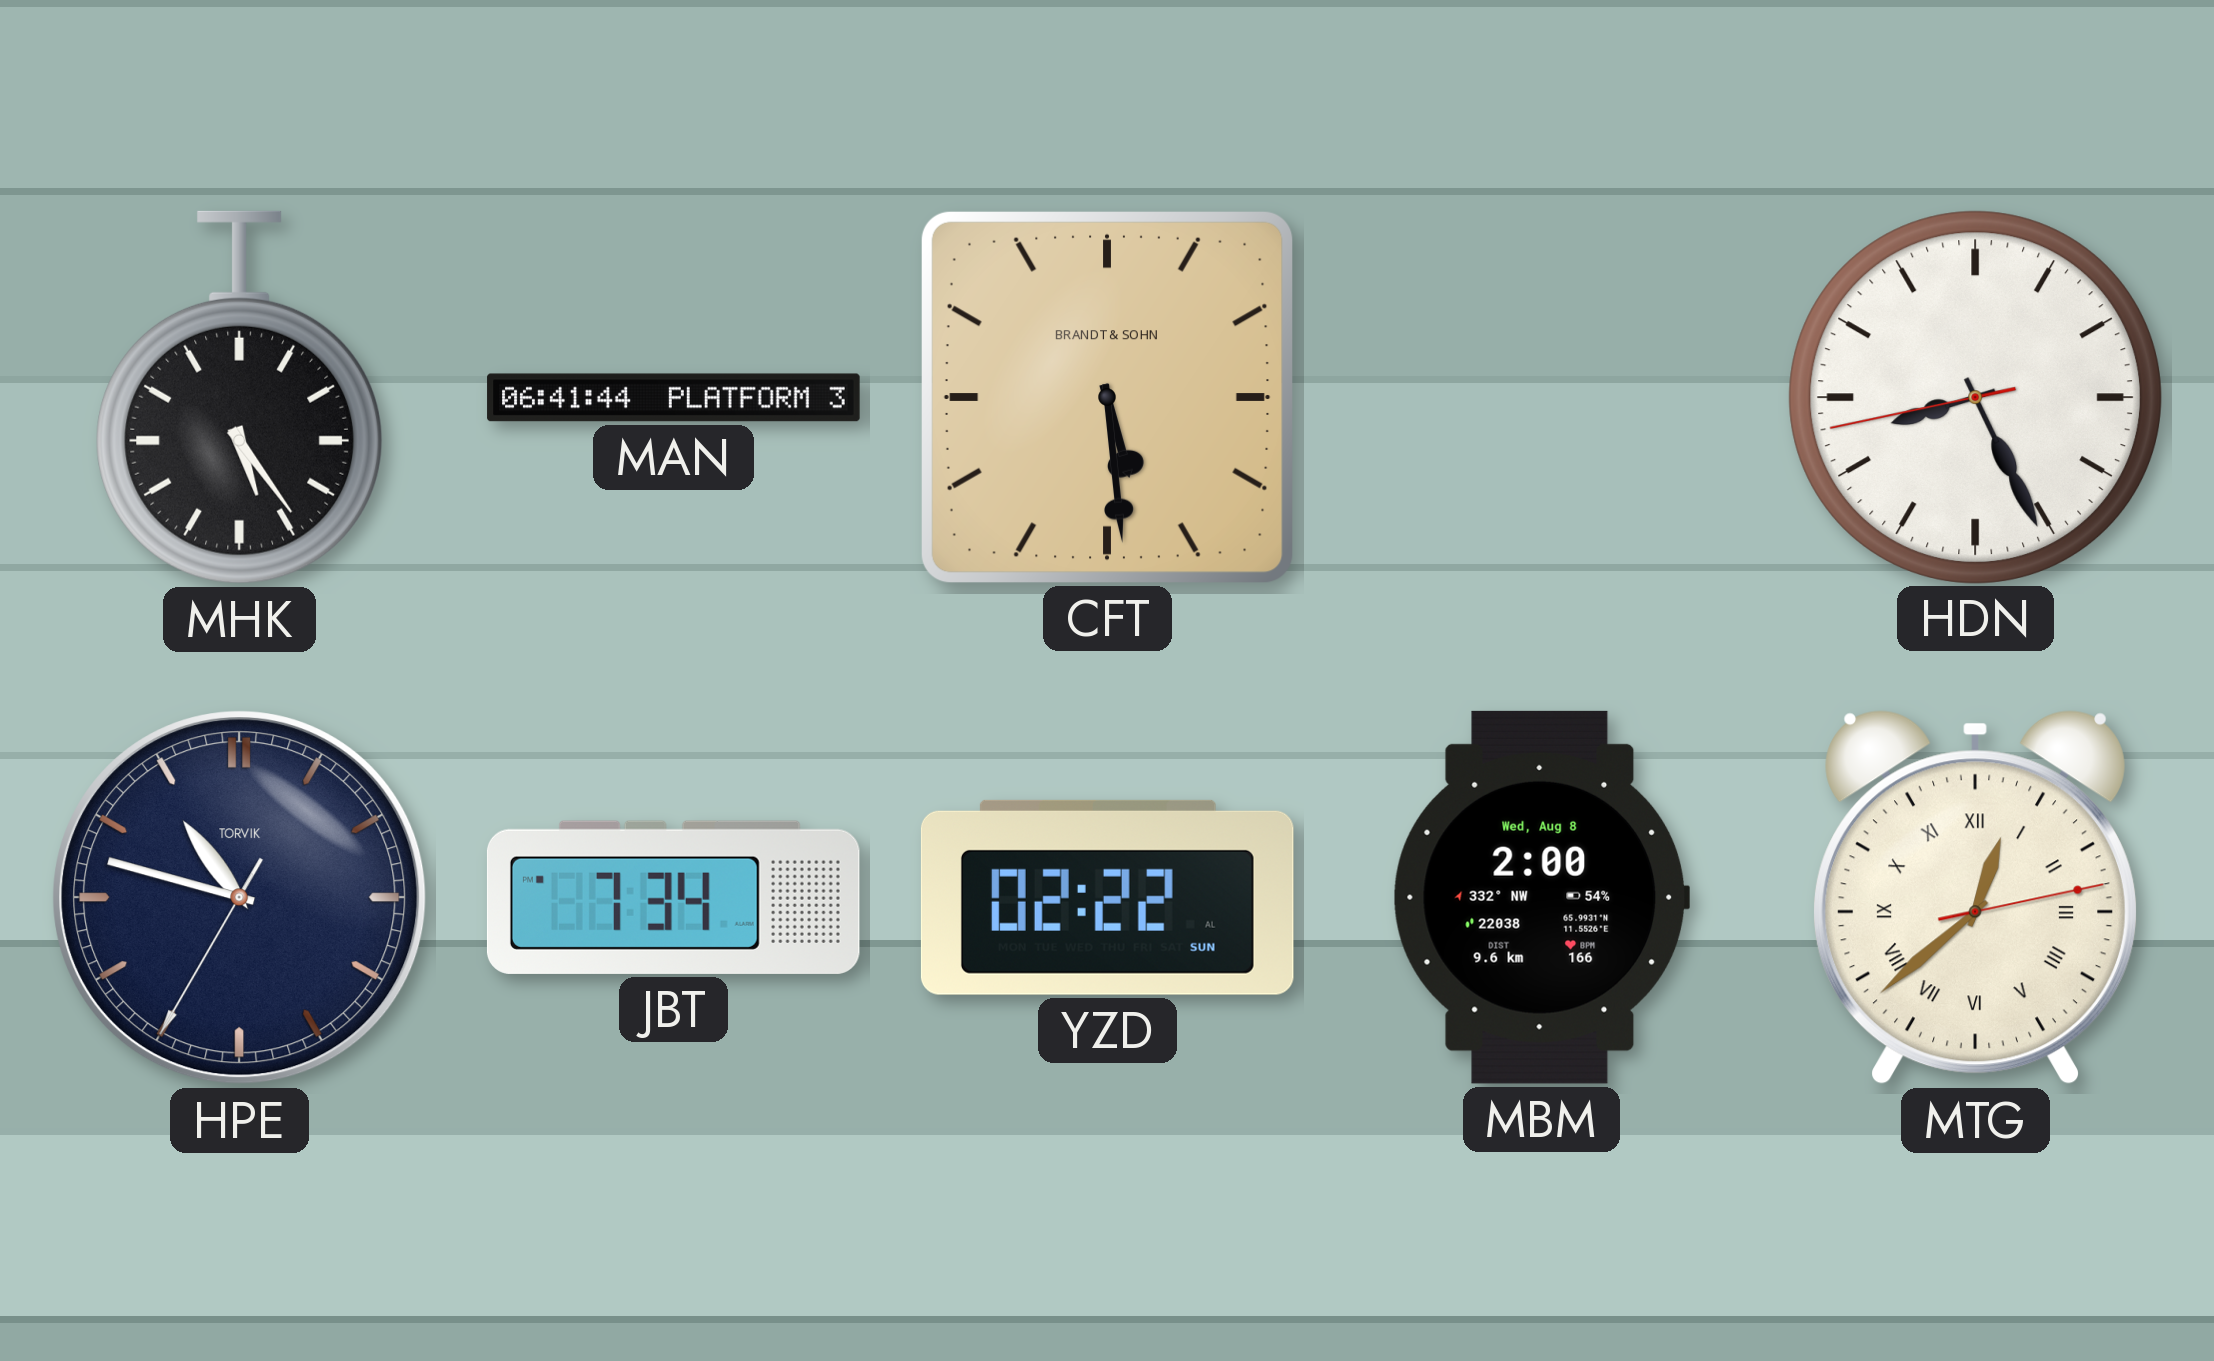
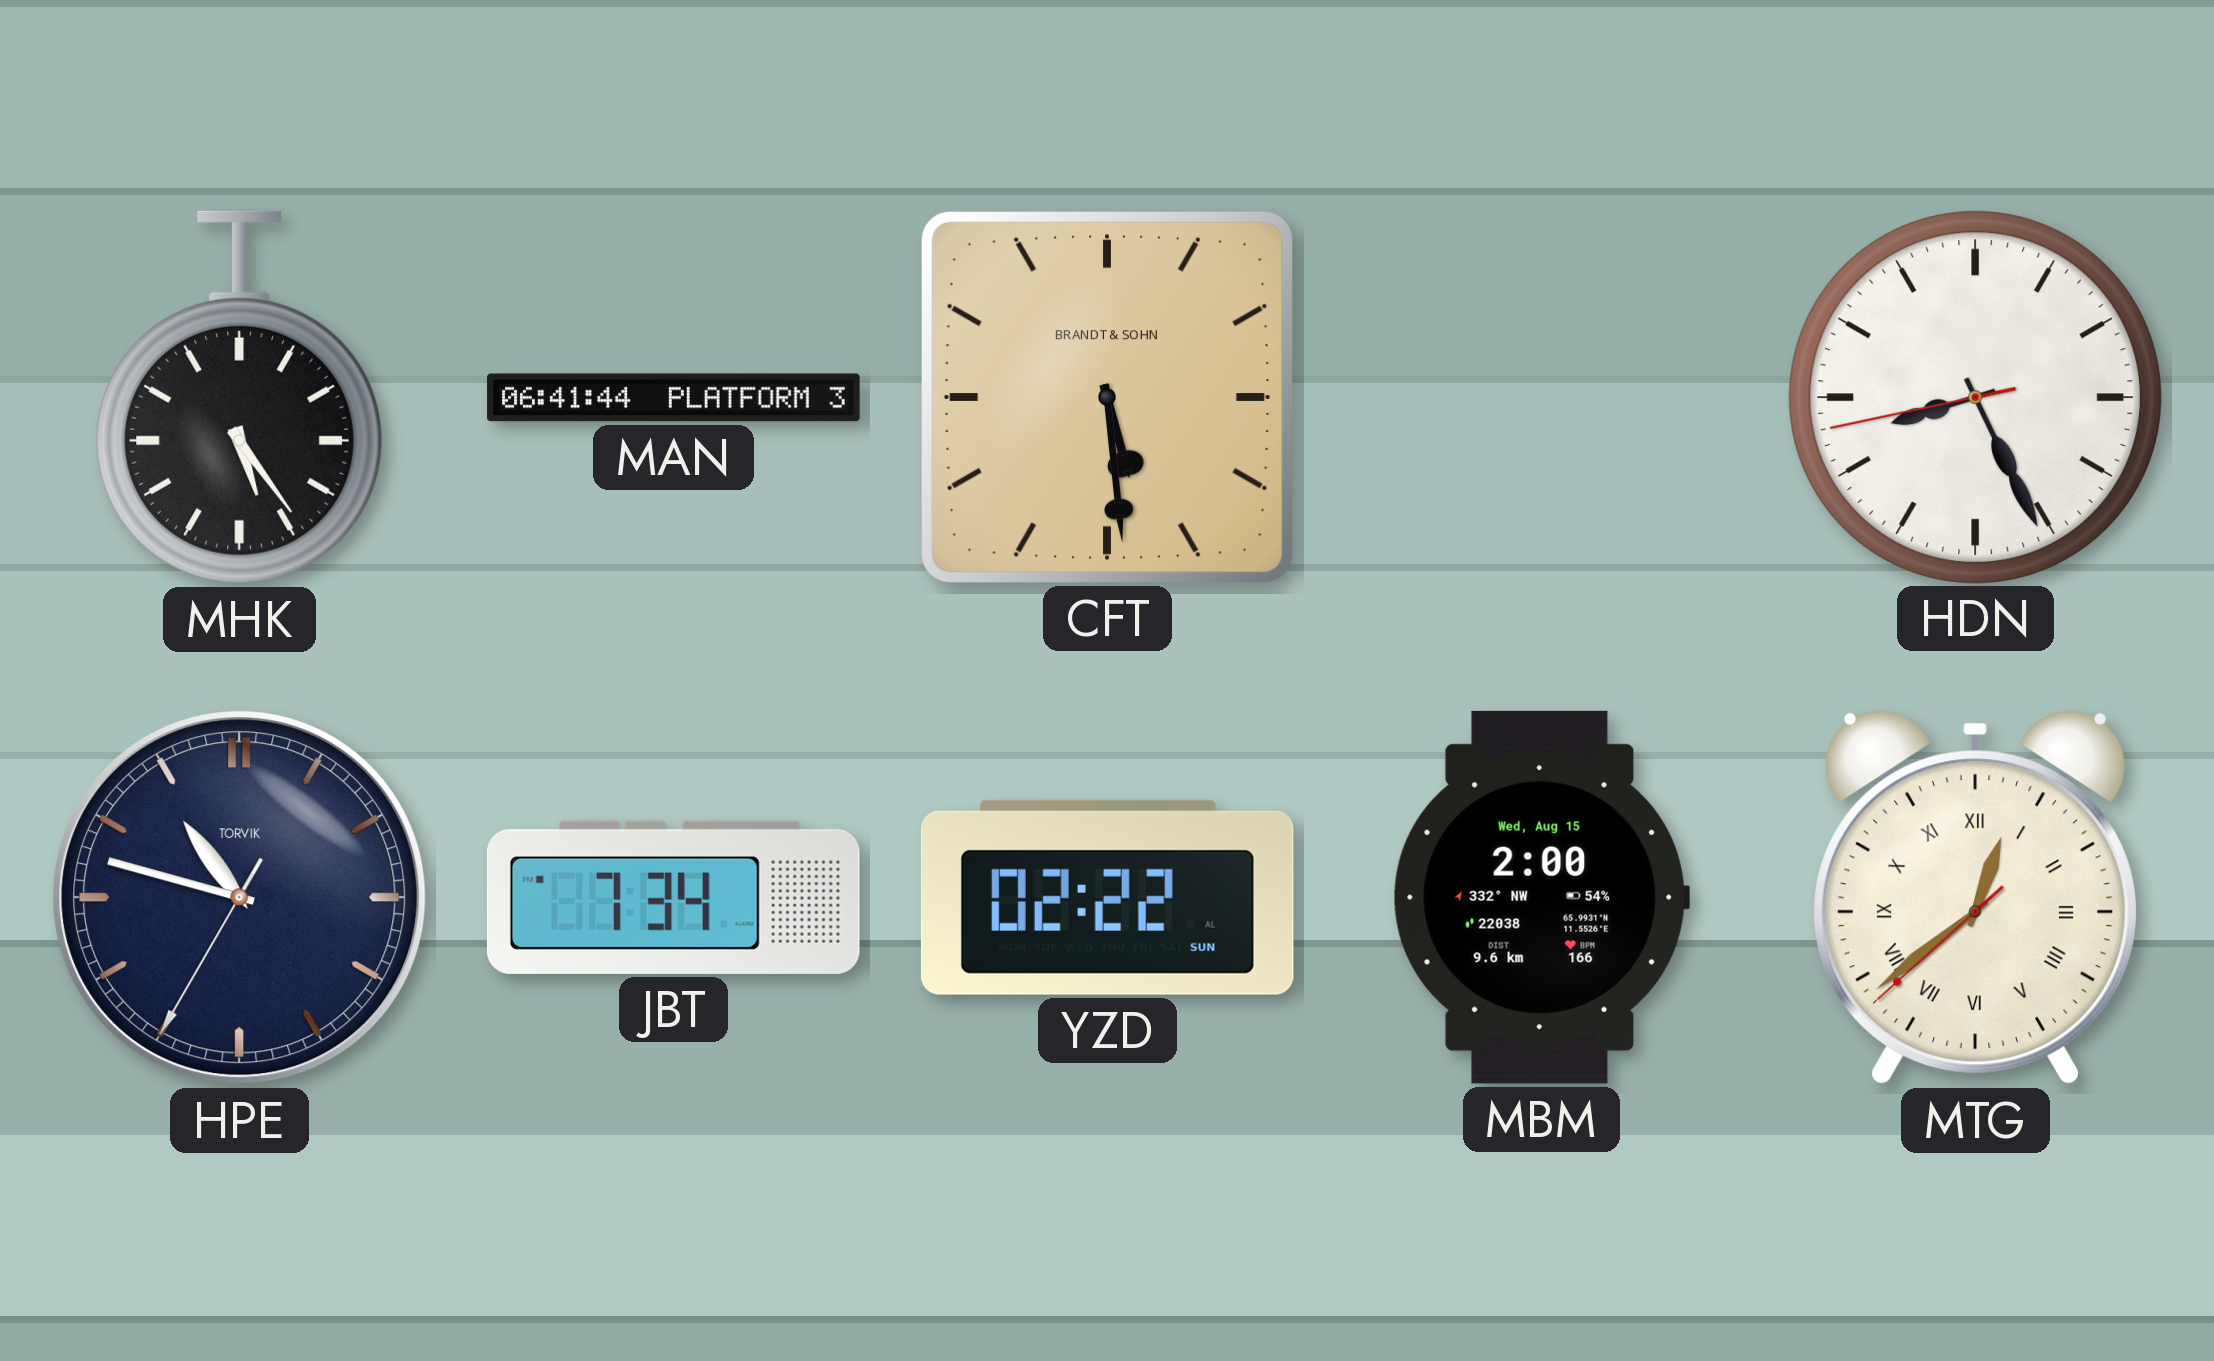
MBM date: Wed, Aug 8 -> Wed, Aug 15 (1540, 897)
MTG: 12:38:13 -> 12:38:38 (1975, 898)
